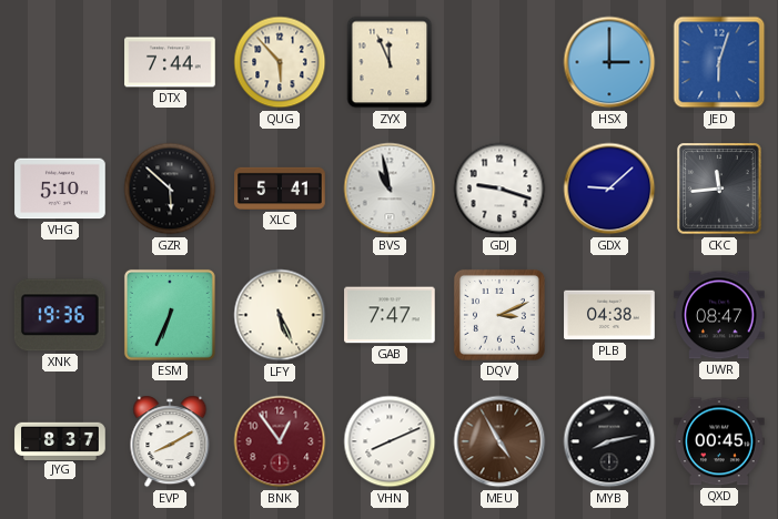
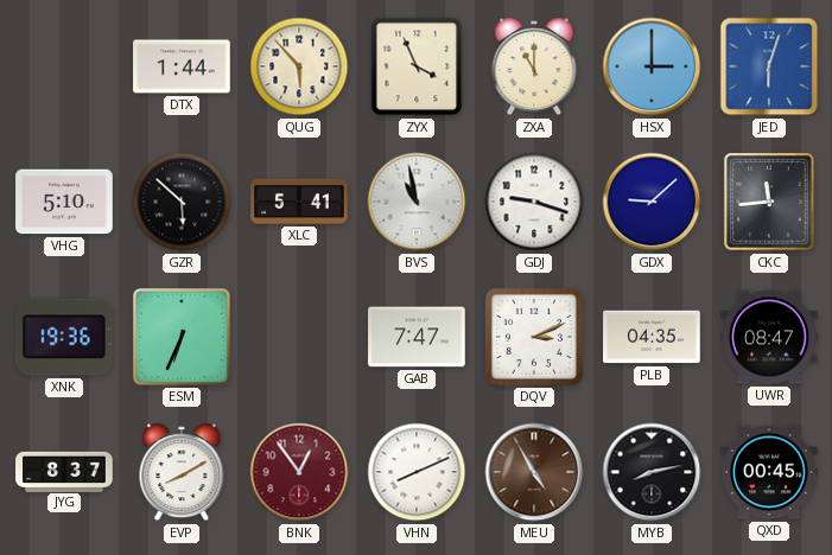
DTX: 7:44 -> 1:44 (182, 66)
ZYX: 11:56 -> 3:56 (417, 66)
ZXA: none -> 11:00 (534, 66)
LFY: 5:26 -> none (280, 315)
PLB: 04:38 -> 04:35 (652, 337)
